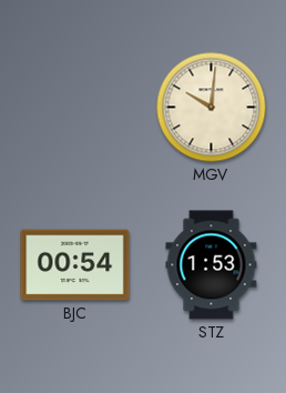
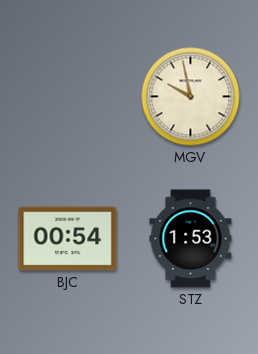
MGV: 10:01 -> 9:58 (191, 97)
